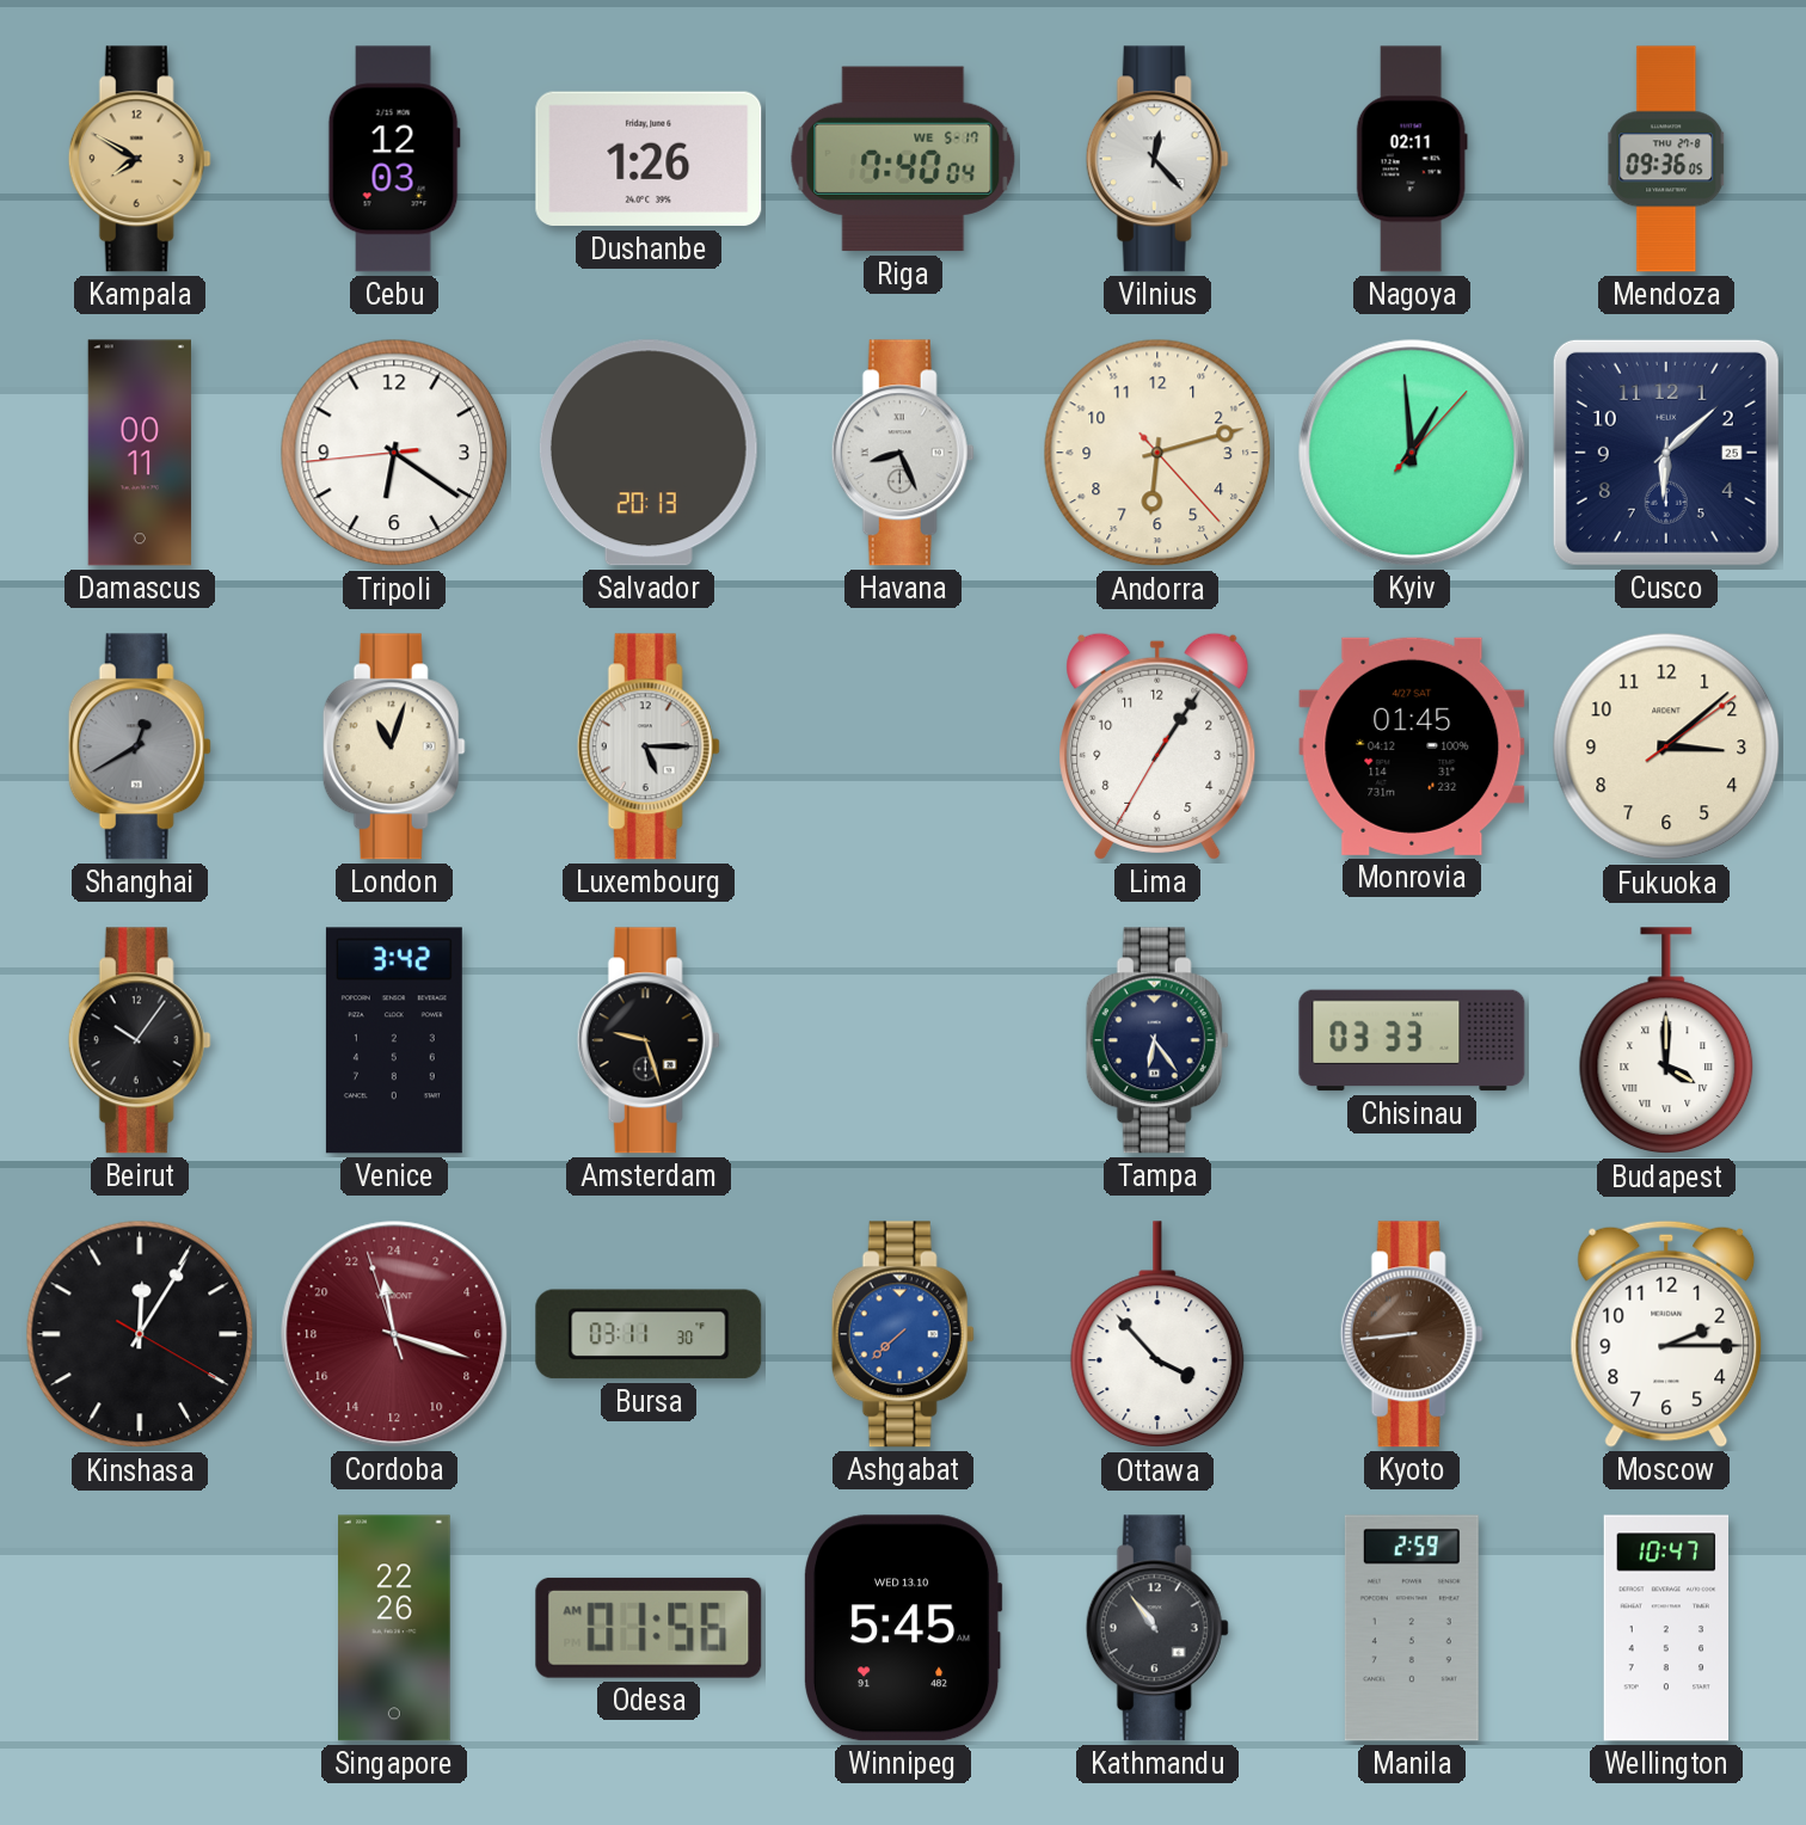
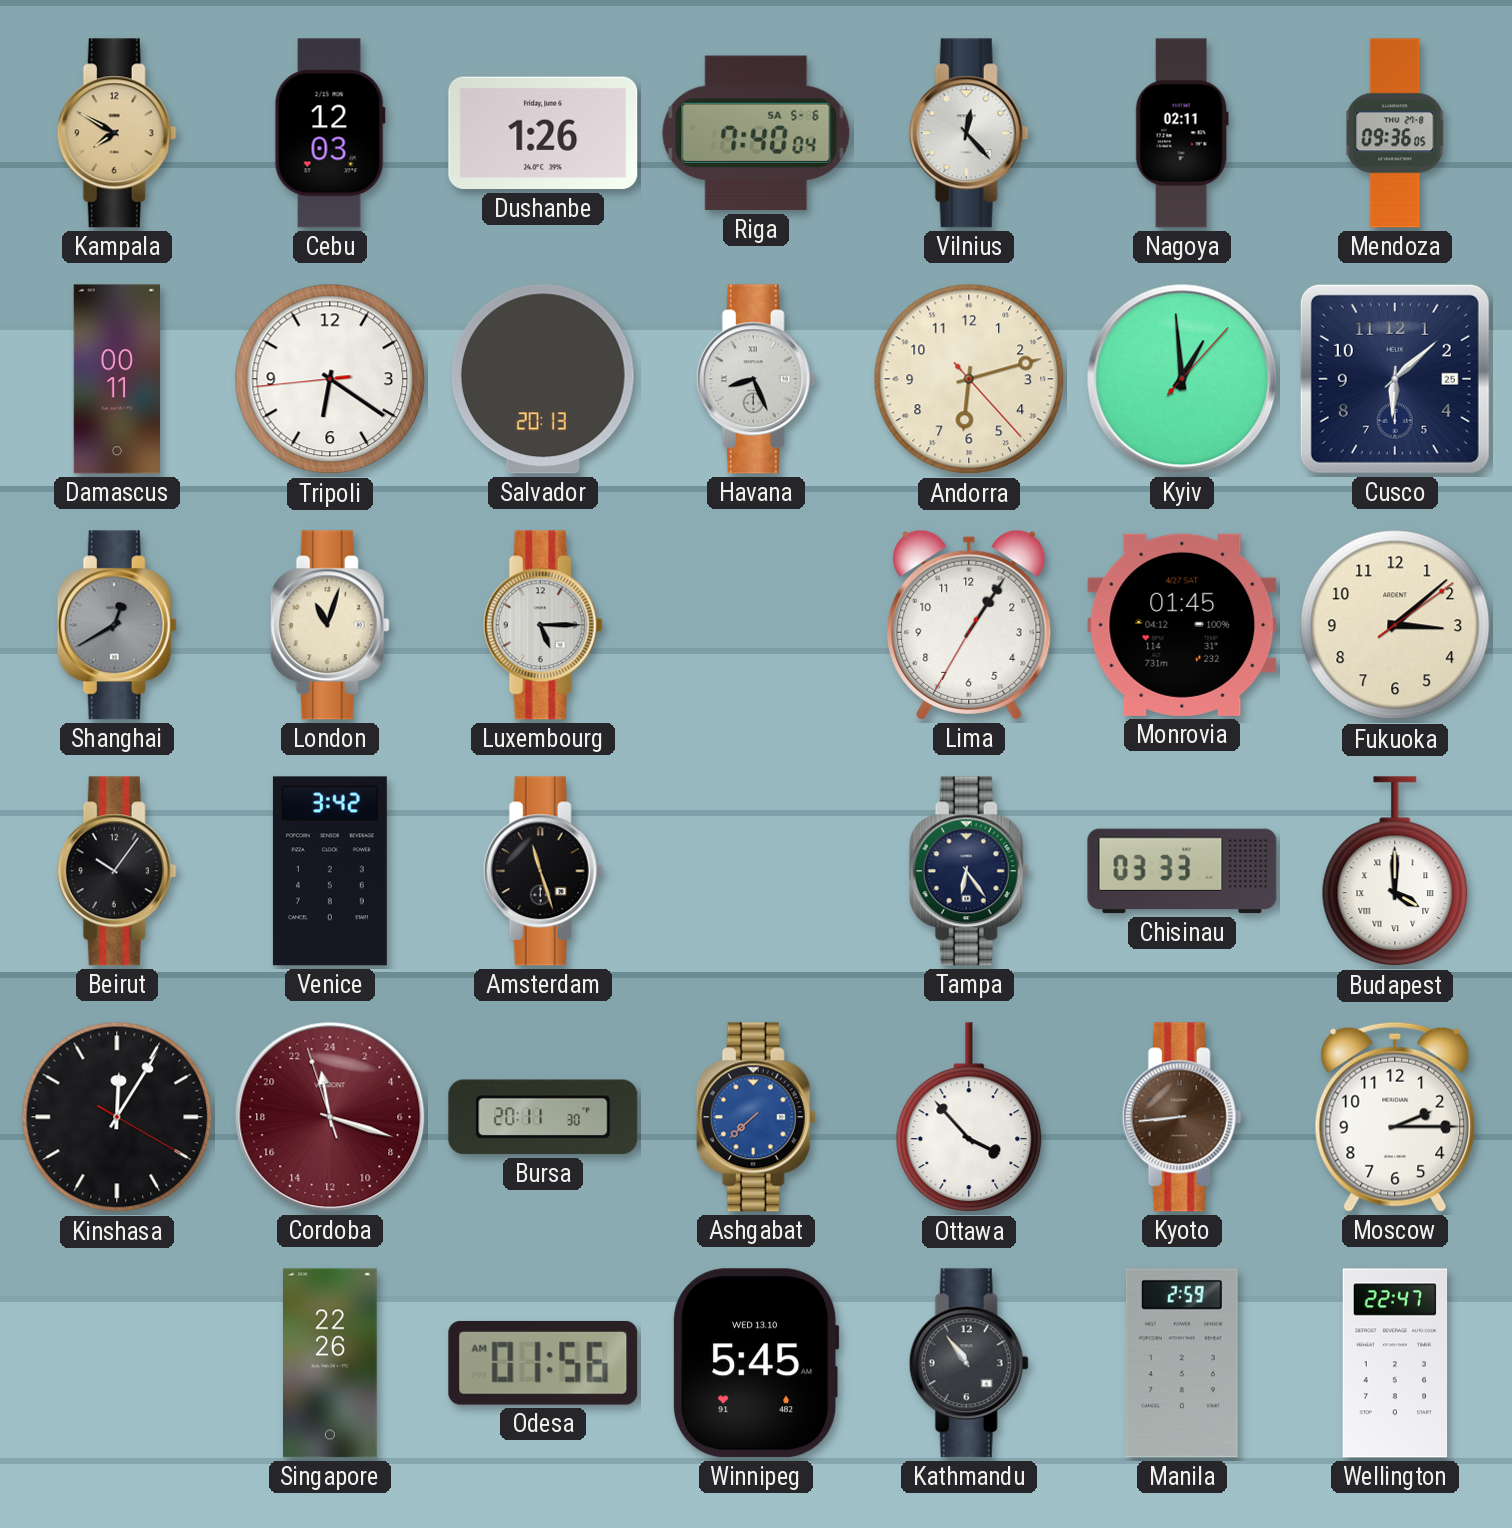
Riga date: WE 5-17 -> SA 5-6 (756, 133)
Amsterdam: 9:27 -> 11:27 (543, 871)
Bursa: 03:11 -> 20:11 (543, 1117)
Wellington: 10:47 -> 22:47 (1395, 1363)
